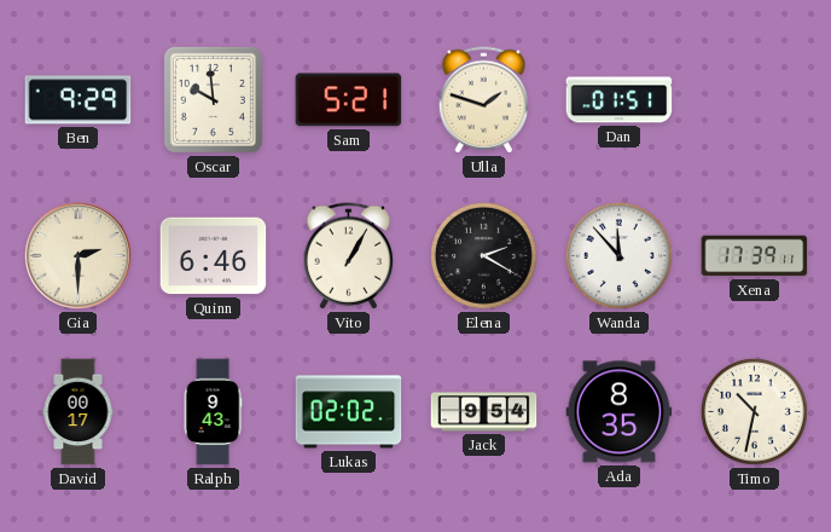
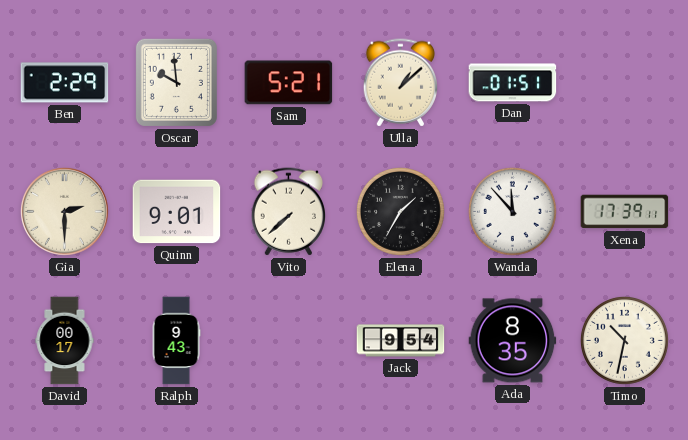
Ben: 9:29 -> 2:29 (65, 83)
Ulla: 1:48 -> 1:08 (400, 83)
Quinn: 6:46 -> 9:01 (177, 212)
Vito: 1:05 -> 7:38 (288, 212)
Elena: 2:20 -> 1:35 (400, 211)
Lukas: 02:02 -> none (349, 412)
